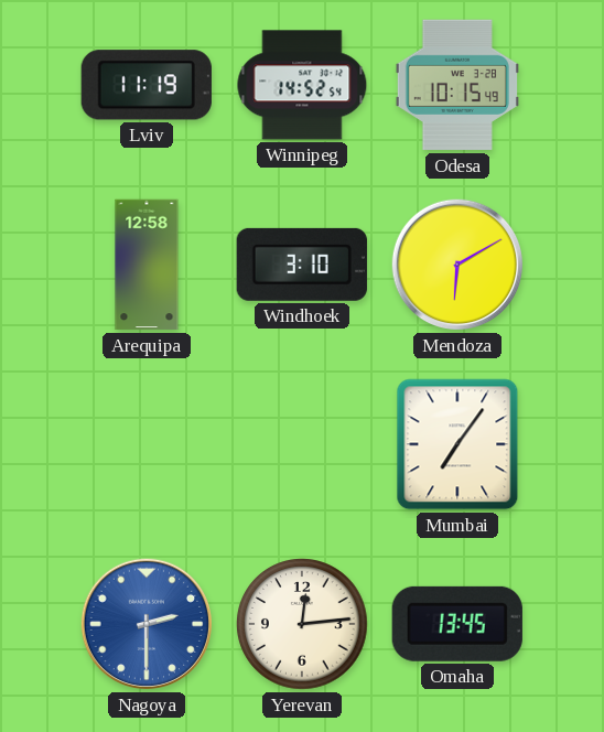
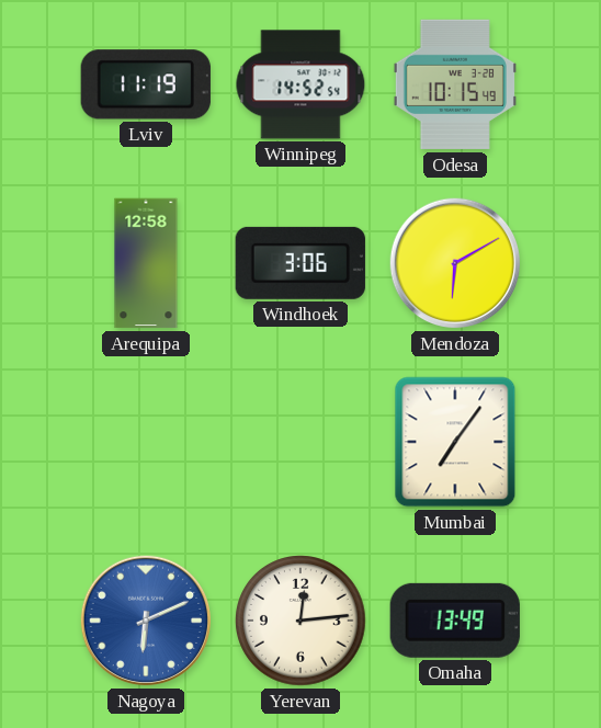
Windhoek: 3:10 -> 3:06 (300, 263)
Nagoya: 2:30 -> 6:11 (146, 621)
Omaha: 13:45 -> 13:49 (455, 621)
